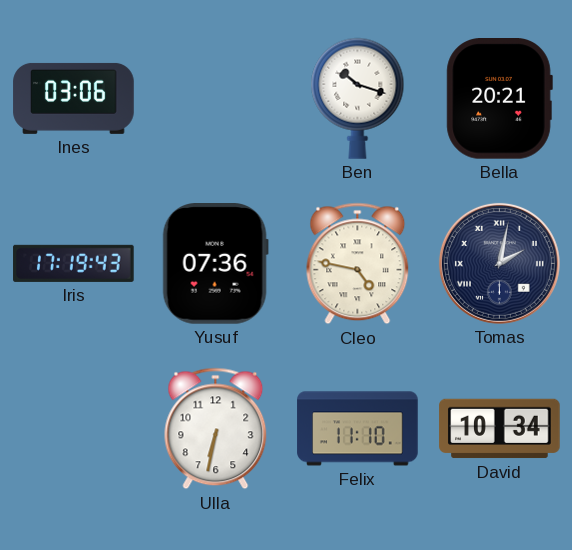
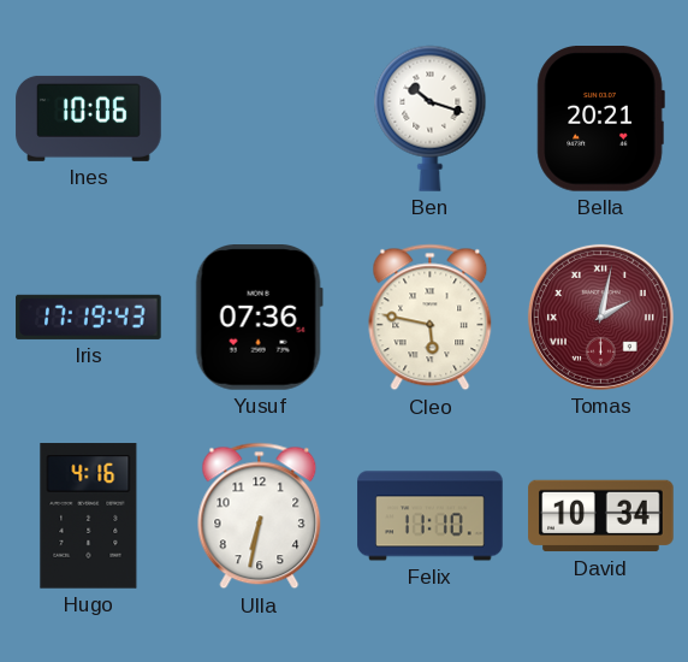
Ines: 03:06 -> 10:06 (89, 118)
Cleo: 4:47 -> 5:47 (431, 318)
Tomas dial: navy -> burgundy (600, 317)
Hugo: none -> 4:16 (89, 516)
